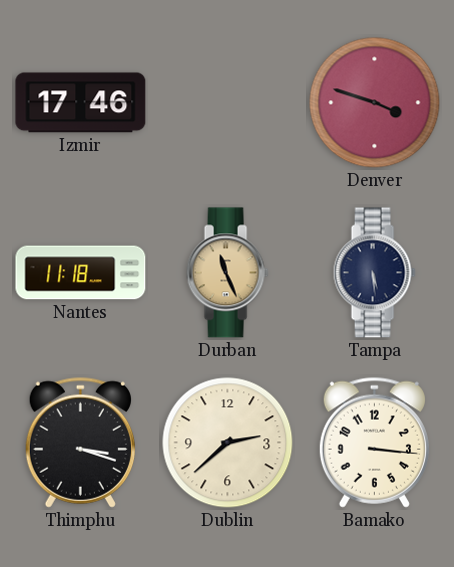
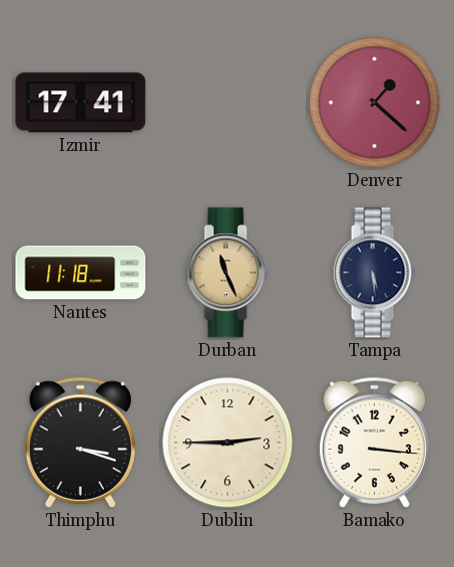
Izmir: 17:46 -> 17:41 (81, 103)
Denver: 3:48 -> 1:22 (375, 103)
Dublin: 2:38 -> 2:45 (228, 443)
